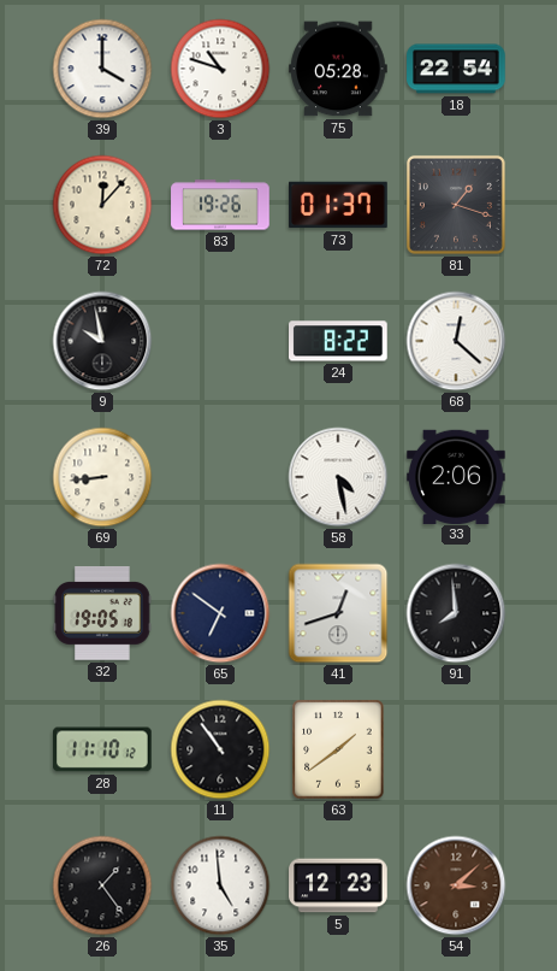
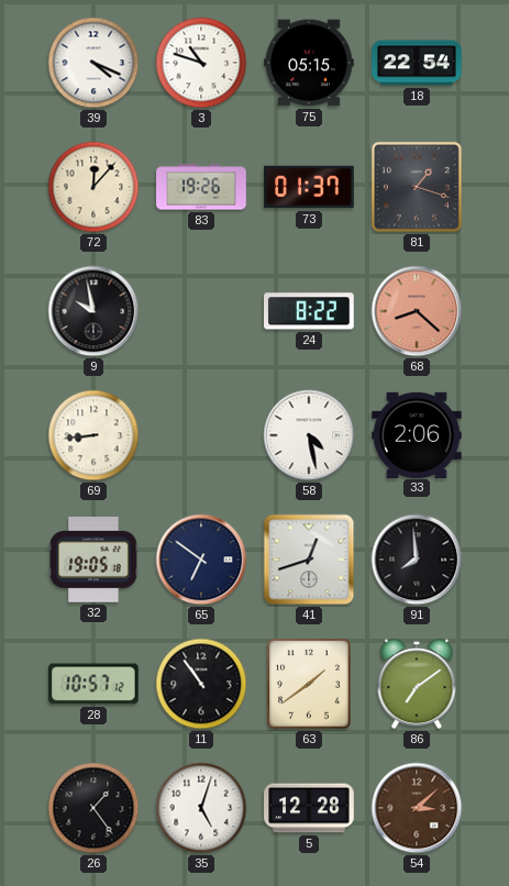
39: 4:00 -> 4:19 (93, 63)
75: 05:28 -> 05:15 (309, 63)
68: 12:22 -> 8:22 (417, 311)
68 dial: white -> salmon (417, 311)
28: 11:10 -> 10:57 (95, 684)
86: none -> 7:09 (417, 684)
35: 4:59 -> 5:03 (201, 808)
5: 12:23 -> 12:28 (309, 808)
